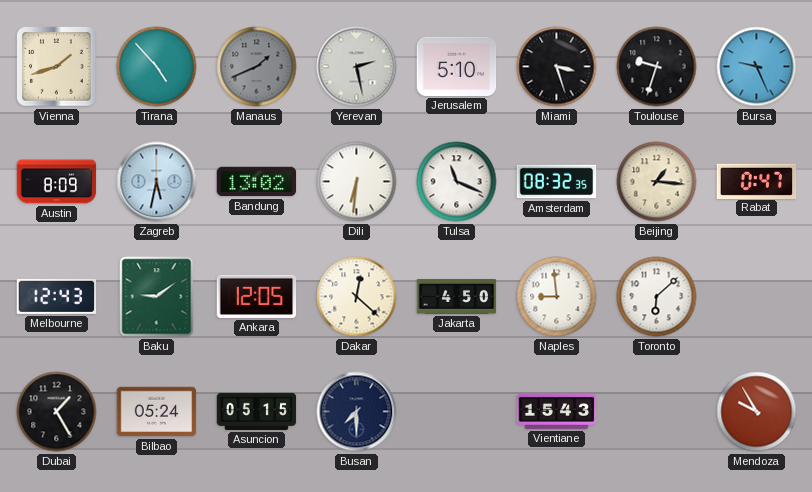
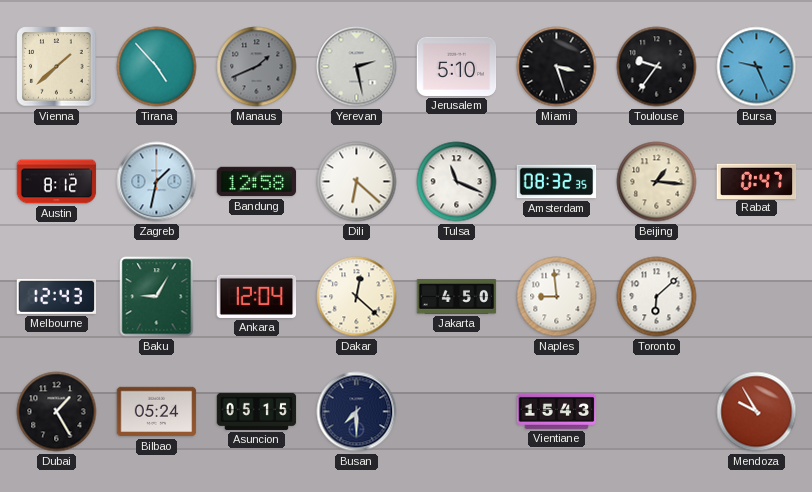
Vienna: 1:42 -> 1:38 (57, 67)
Toulouse: 9:33 -> 9:36 (657, 67)
Austin: 8:09 -> 8:12 (57, 182)
Zagreb: 5:32 -> 1:32 (157, 182)
Bandung: 13:02 -> 12:58 (257, 182)
Dili: 6:31 -> 6:22 (357, 182)
Baku: 9:09 -> 9:05 (157, 297)
Ankara: 12:05 -> 12:04 (257, 296)
